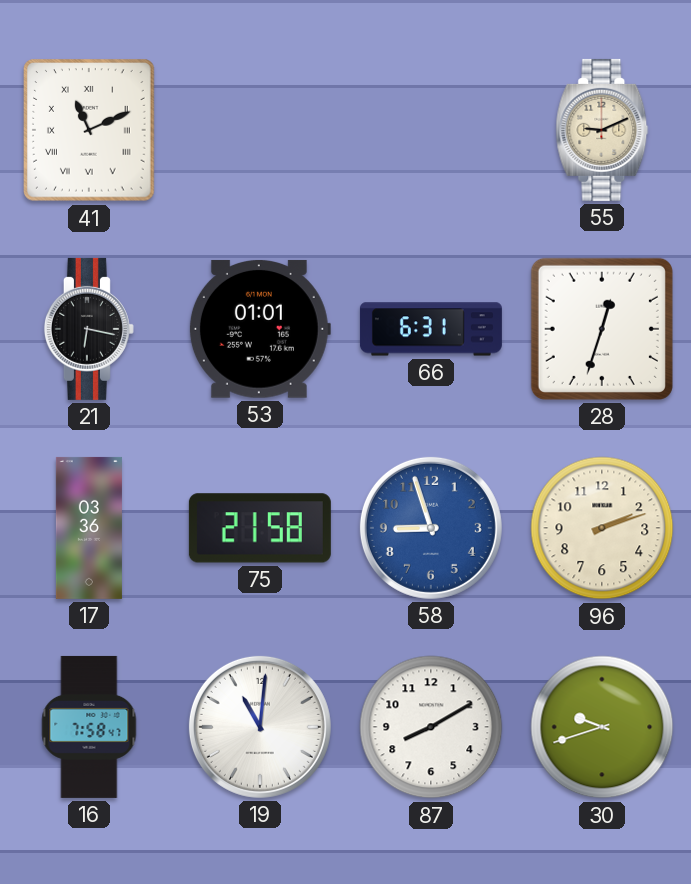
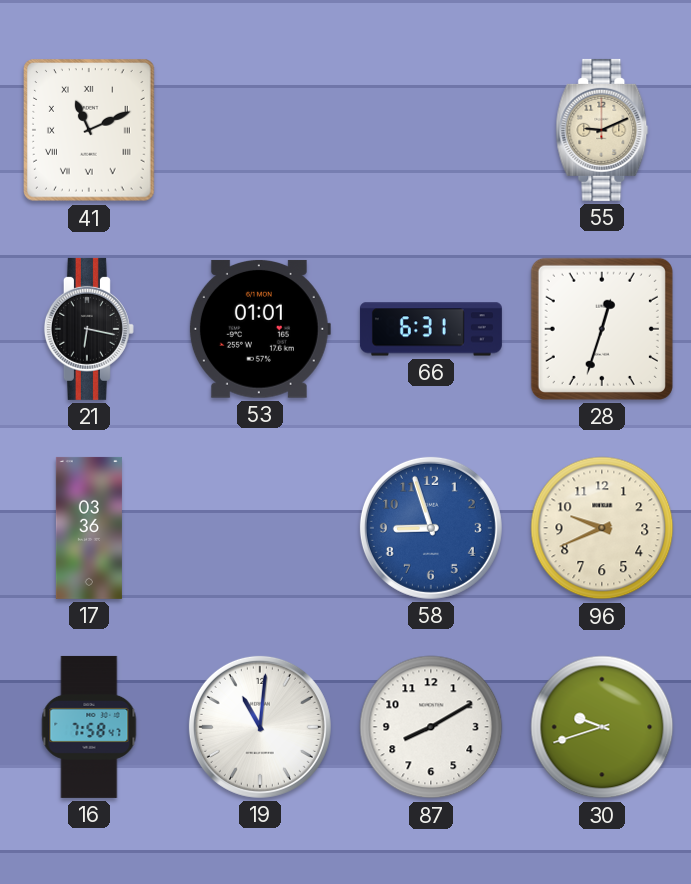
75: 21:58 -> none (260, 528)
96: 2:12 -> 9:41 (602, 528)
